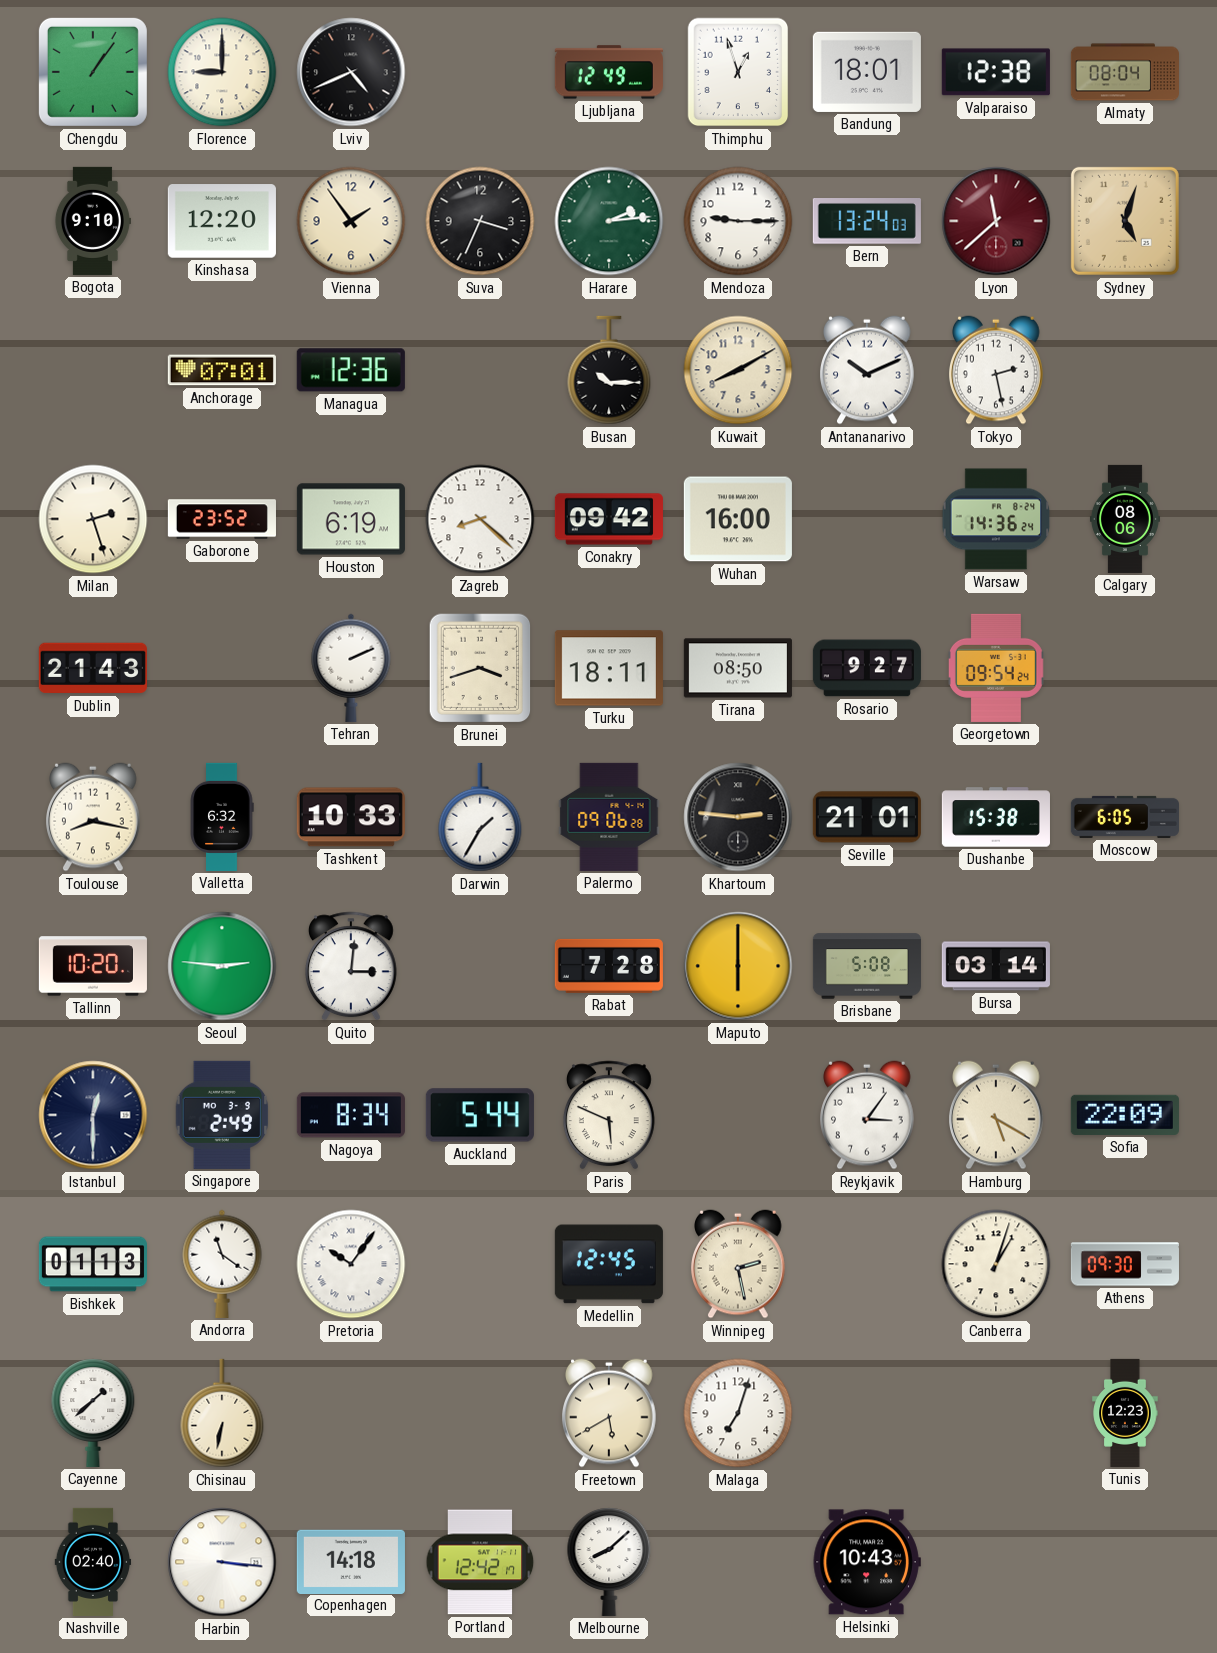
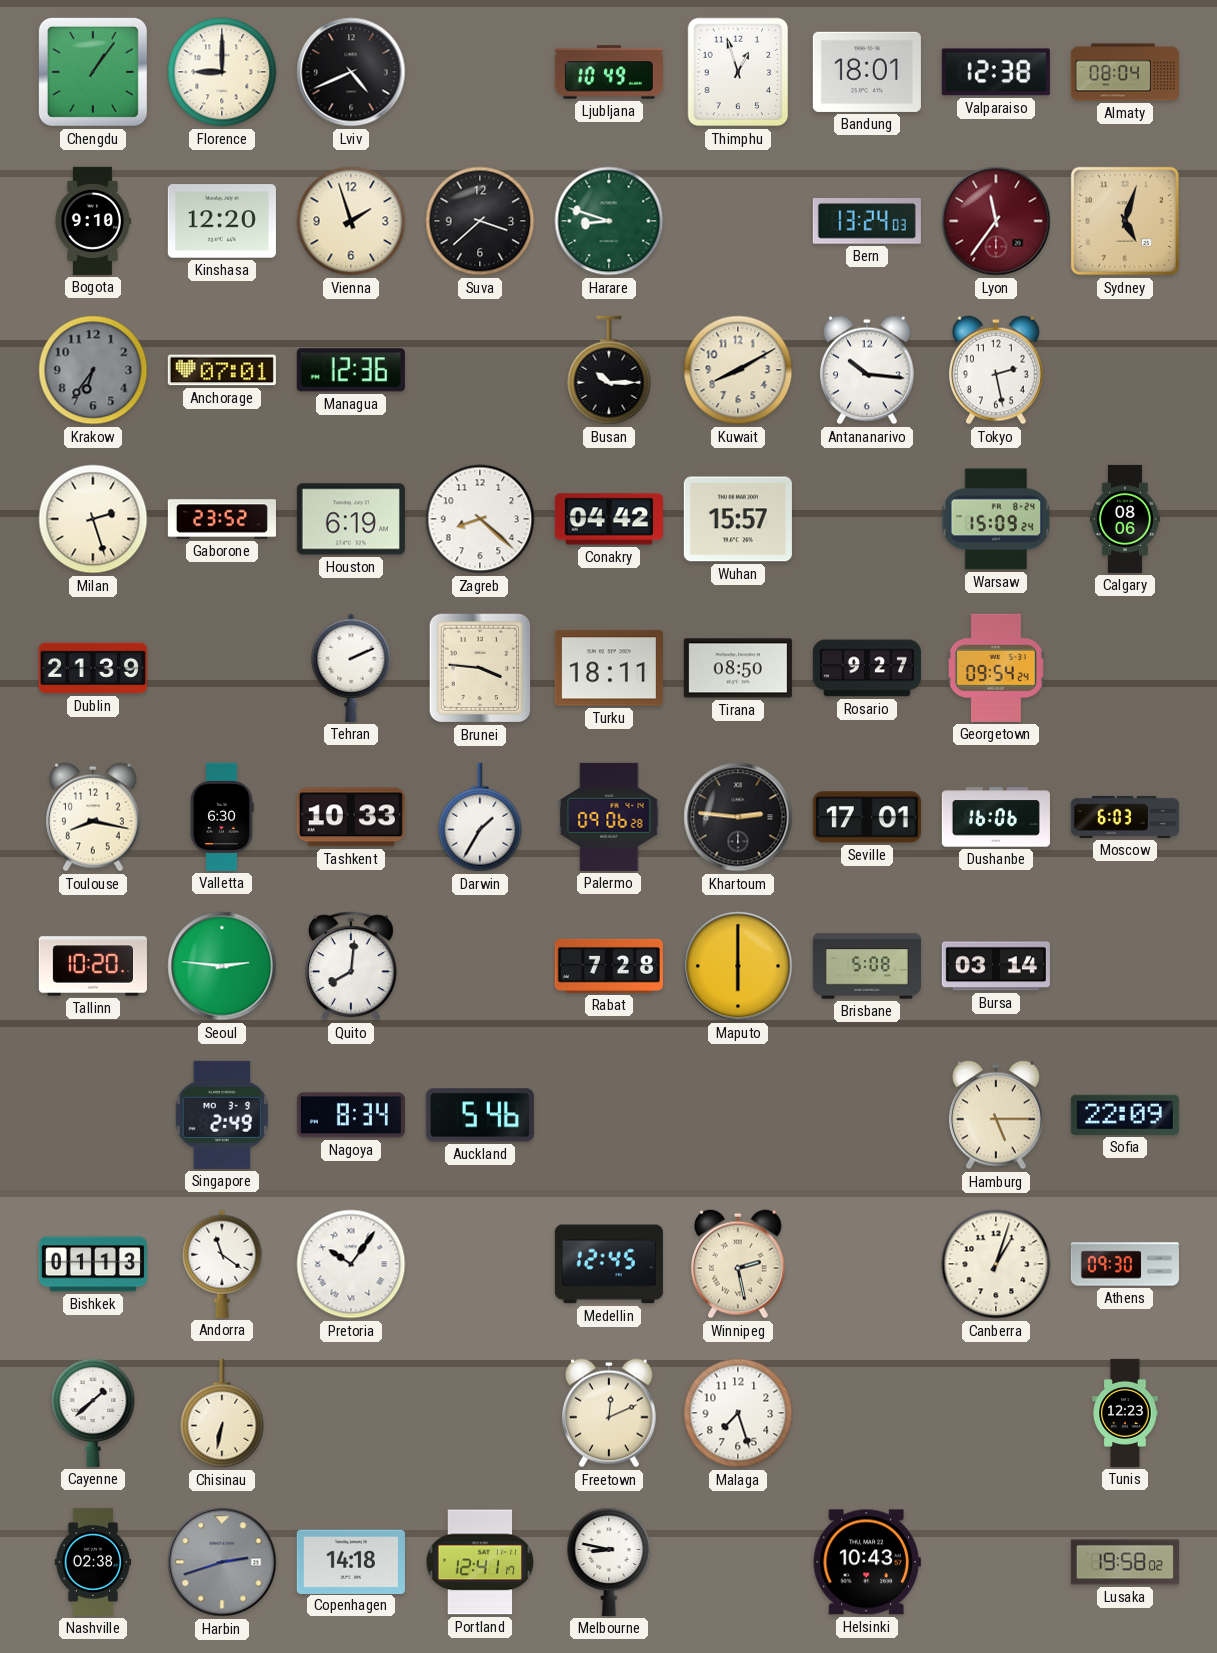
Ljubljana: 12:49 -> 10:49 (609, 72)
Vienna: 1:54 -> 1:57 (351, 221)
Suva: 3:34 -> 3:38 (480, 221)
Harare: 2:14 -> 8:48 (609, 221)
Mendoza: 9:15 -> none (738, 221)
Lyon: 11:38 -> 11:36 (996, 221)
Krakow: none -> 6:36 (93, 370)
Antananarivo: 10:11 -> 10:16 (868, 370)
Conakry: 09:42 -> 04:42 (609, 519)
Wuhan: 16:00 -> 15:57 (738, 519)
Warsaw: 14:36 -> 15:09 (996, 519)
Dublin: 21:43 -> 21:39 (93, 668)
Brunei: 3:42 -> 3:46 (480, 668)
Valletta: 6:32 -> 6:30 (222, 817)
Seville: 21:01 -> 17:01 (867, 817)
Dushanbe: 15:38 -> 16:06 (996, 817)
Moscow: 6:05 -> 6:03 (1125, 817)
Quito: 3:01 -> 8:01 (351, 966)
Istanbul: 12:30 -> none (93, 1115)
Auckland: 5:44 -> 5:46 (480, 1115)
Paris: 5:49 -> none (609, 1115)
Reykjavik: 3:06 -> none (868, 1115)
Hamburg: 5:20 -> 5:15 (997, 1115)
Freetown: 5:40 -> 12:11 (610, 1413)
Malaga: 7:03 -> 7:27 (738, 1413)
Nashville: 02:40 -> 02:38 (93, 1562)
Harbin: 3:16 -> 2:42 (222, 1562)
Harbin dial: white -> grey (222, 1562)
Portland: 12:42 -> 12:41 (480, 1562)
Melbourne: 8:08 -> 8:47 (609, 1562)
Lusaka: none -> 19:58 (1125, 1562)
